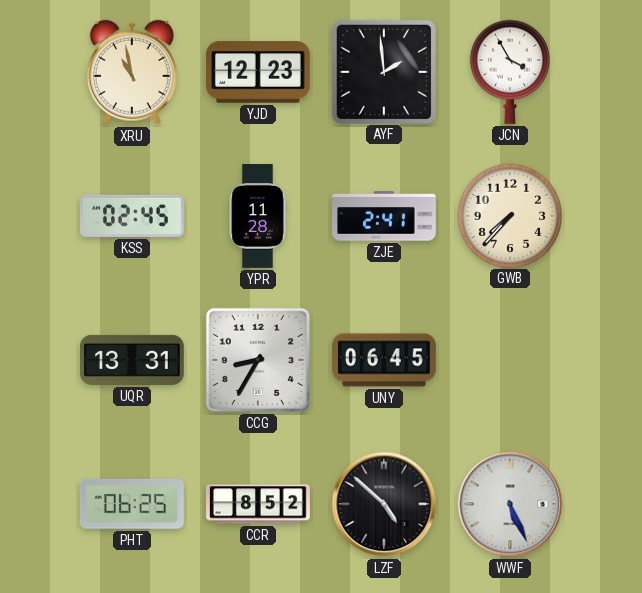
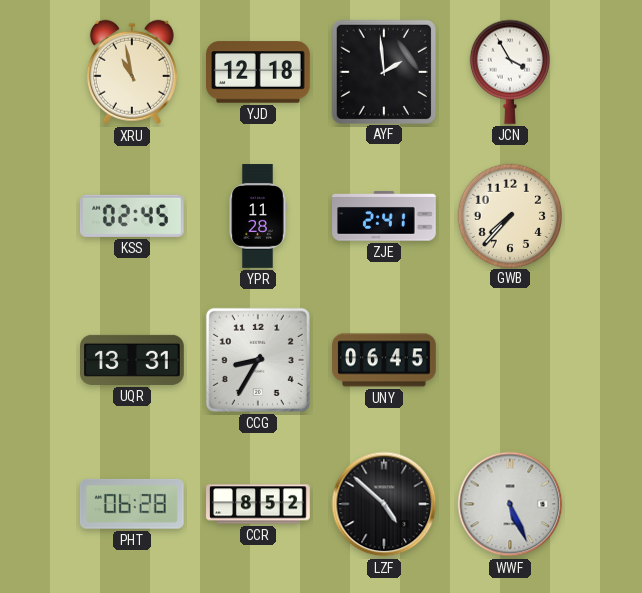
YJD: 12:23 -> 12:18 (259, 72)
PHT: 06:25 -> 06:28 (132, 504)
